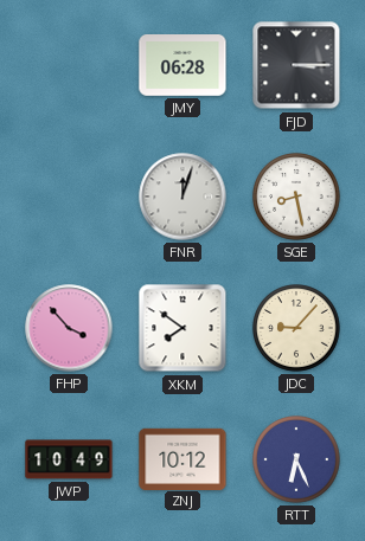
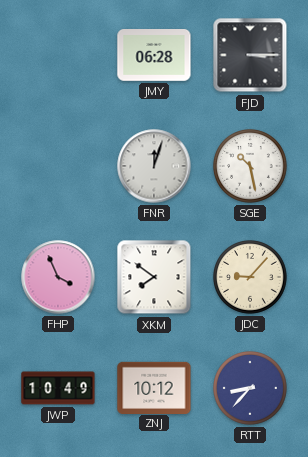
SGE: 8:28 -> 10:28 (251, 167)
FHP: 3:53 -> 3:56 (58, 277)
RTT: 6:26 -> 8:37 (251, 389)
